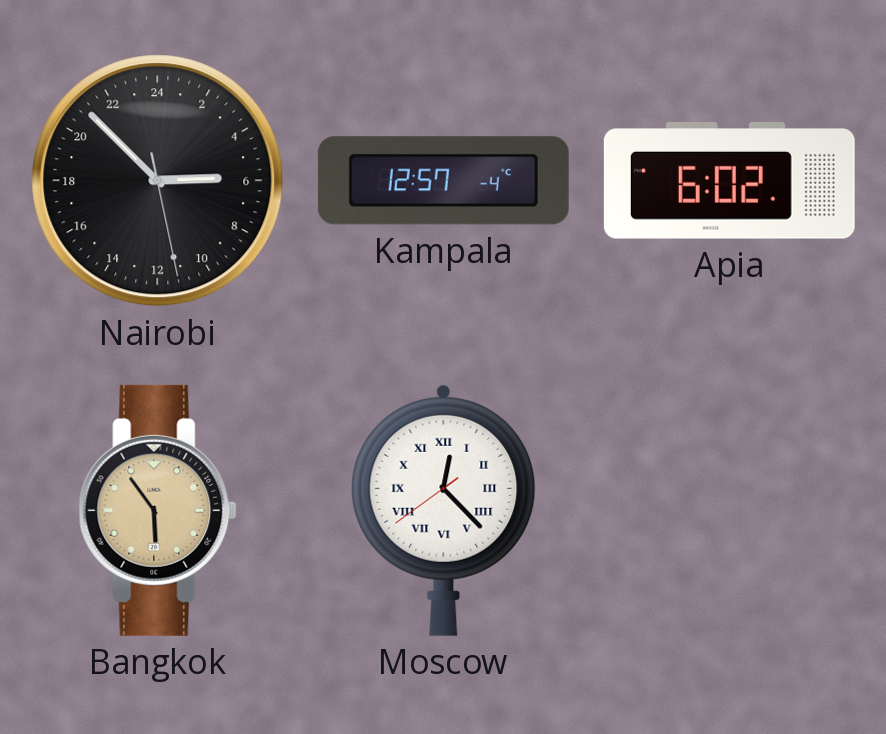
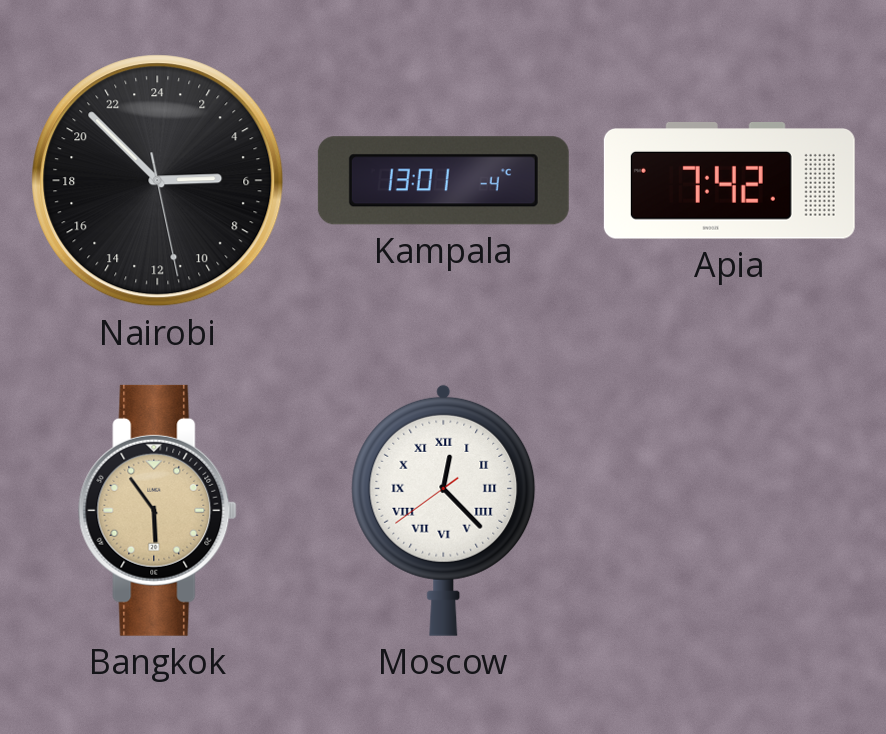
Kampala: 12:57 -> 13:01 (443, 181)
Apia: 6:02 -> 7:42 (729, 181)
